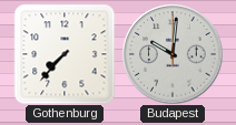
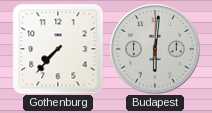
Budapest: 10:01 -> 6:01 (155, 49)
